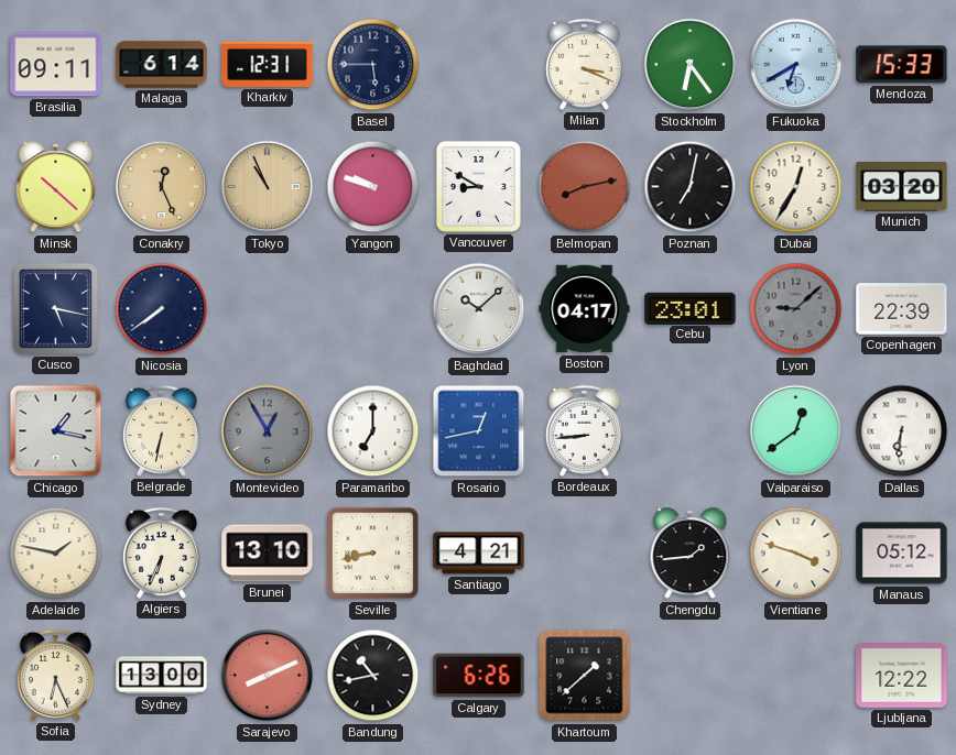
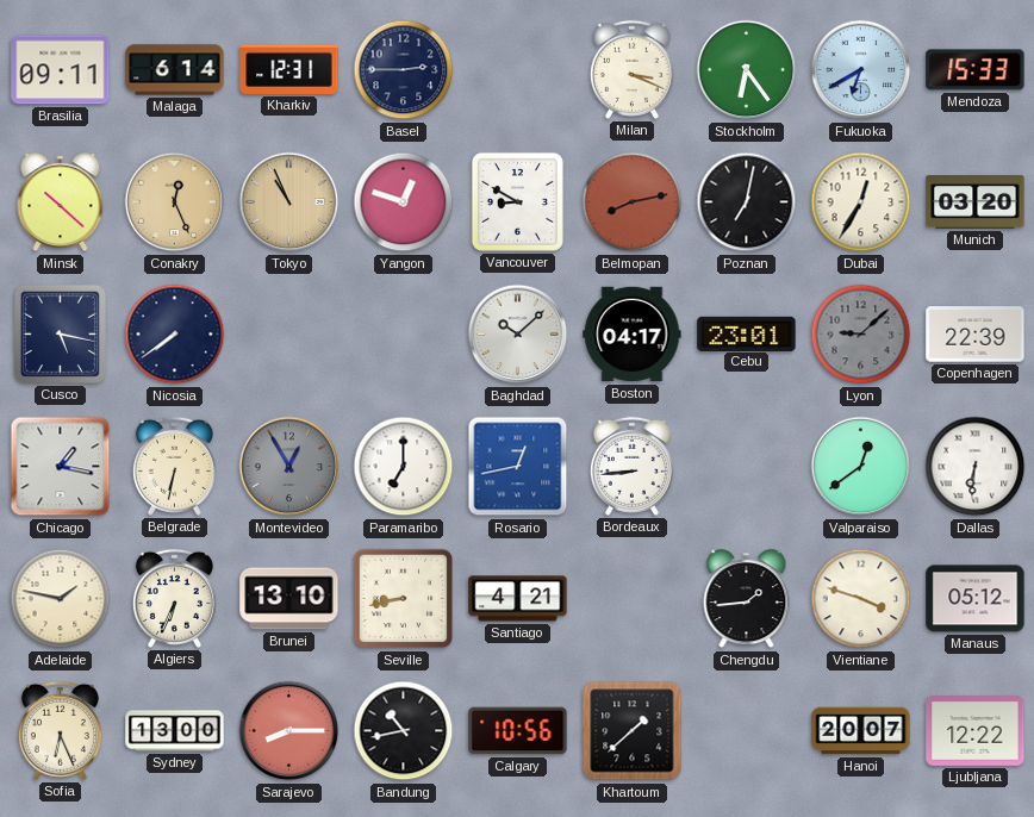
Basel: 5:45 -> 2:45 (404, 70)
Yangon: 9:48 -> 12:48 (404, 202)
Sarajevo: 8:11 -> 8:15 (289, 731)
Calgary: 6:26 -> 10:56 (518, 731)
Hanoi: none -> 20:07 (861, 731)
